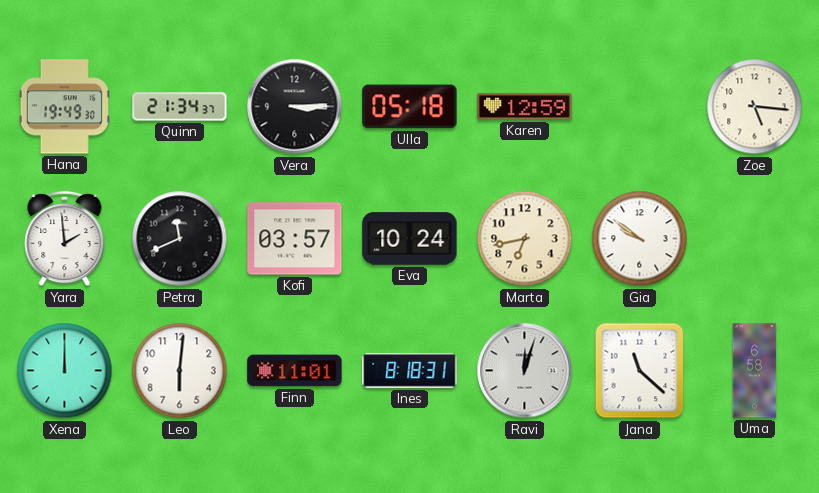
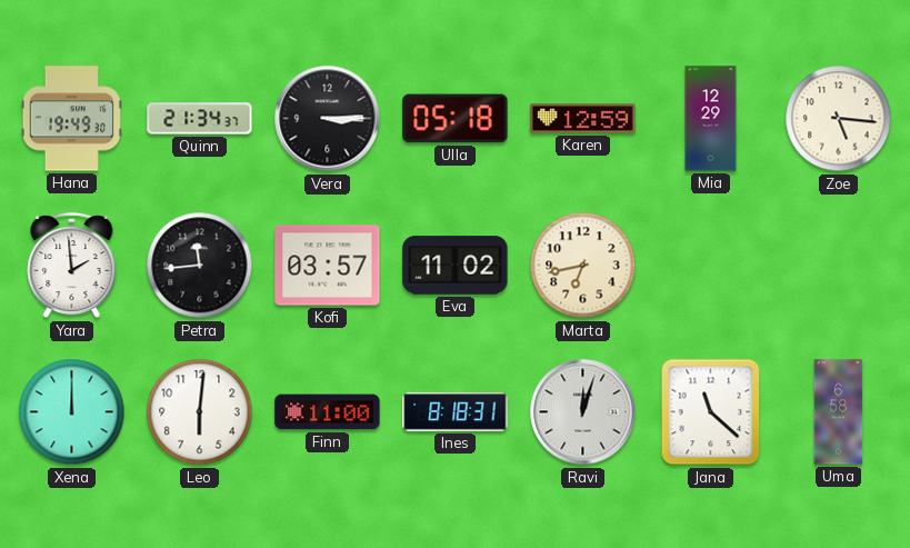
Mia: none -> 12:29 (711, 119)
Petra: 11:41 -> 11:44 (200, 266)
Eva: 10:24 -> 11:02 (456, 266)
Gia: 9:51 -> none (640, 239)
Finn: 11:01 -> 11:00 (328, 412)
